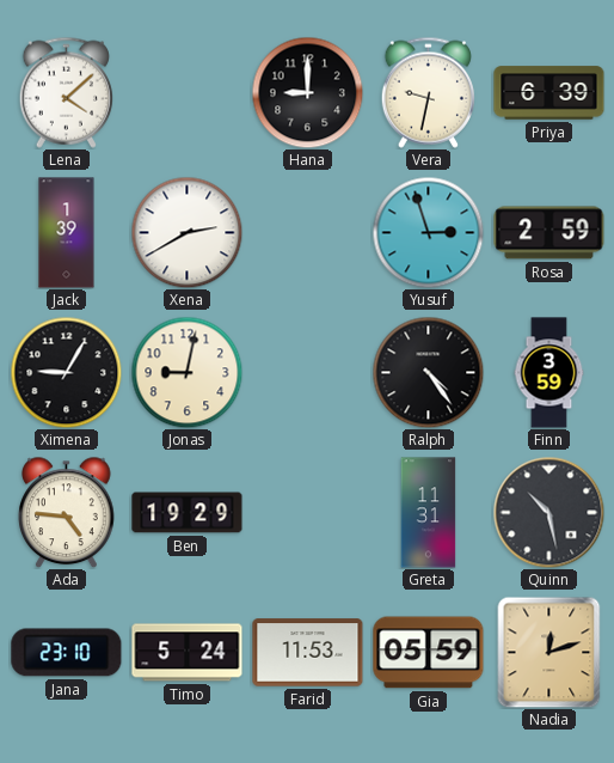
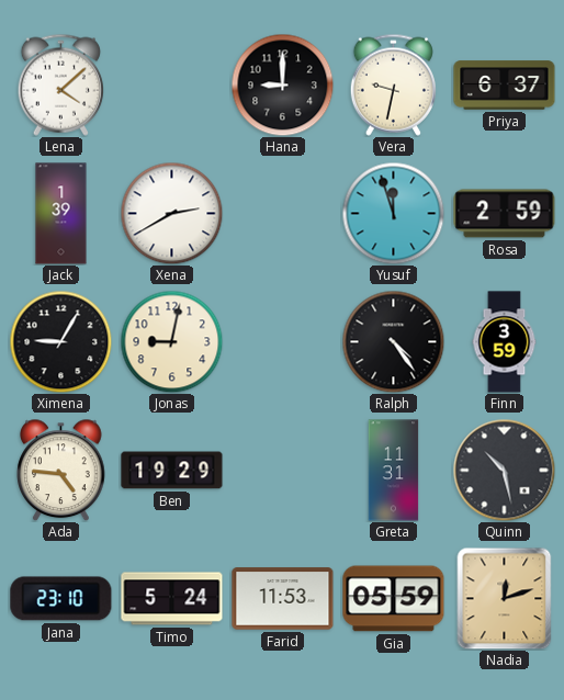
Priya: 6:39 -> 6:37 (505, 86)
Yusuf: 2:57 -> 11:57 (393, 213)
